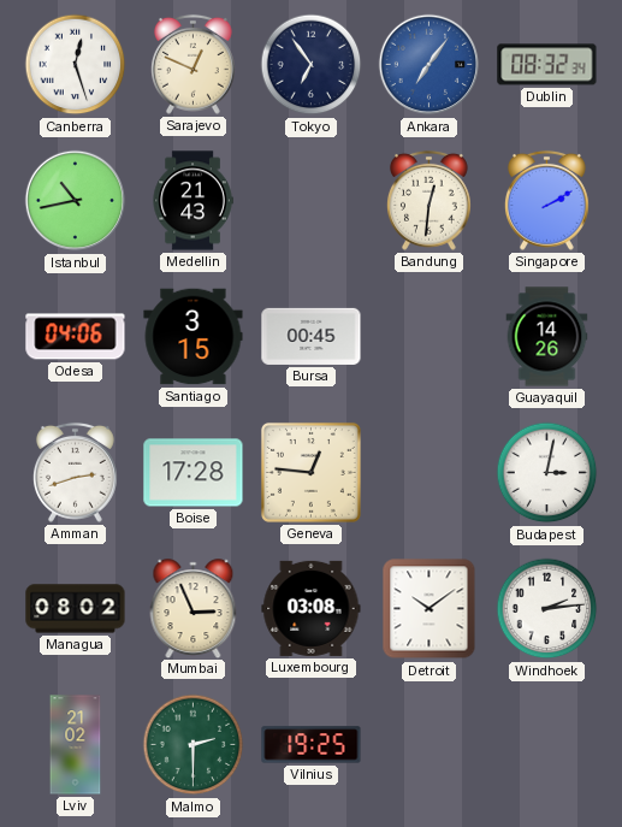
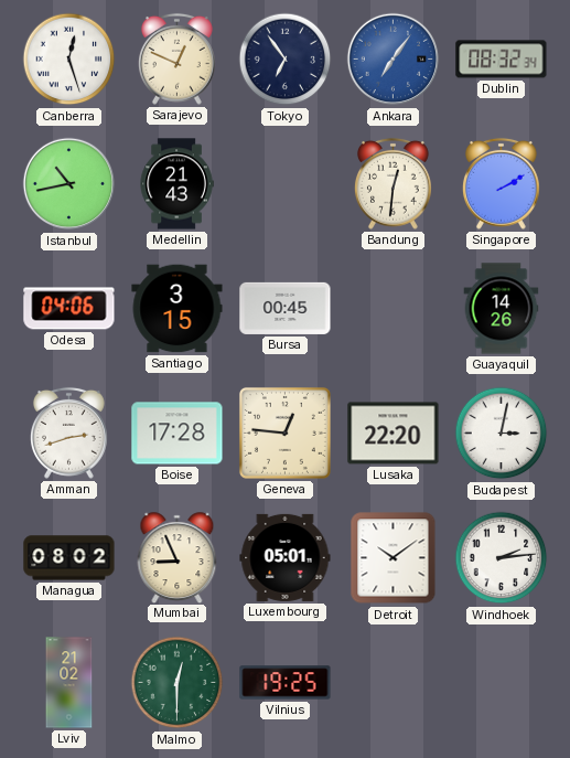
Lusaka: none -> 22:20 (394, 434)
Mumbai: 2:56 -> 8:56 (178, 557)
Luxembourg: 03:08 -> 05:01 (286, 557)
Malmo: 2:30 -> 12:30 (178, 683)
